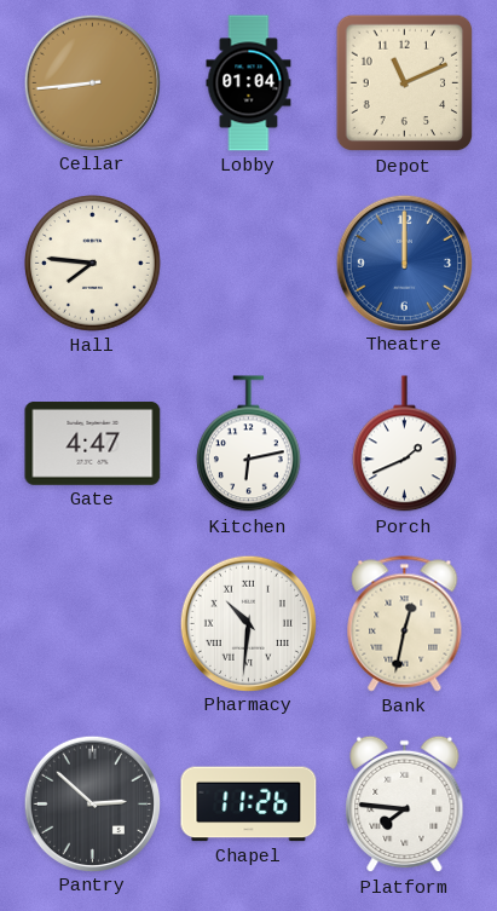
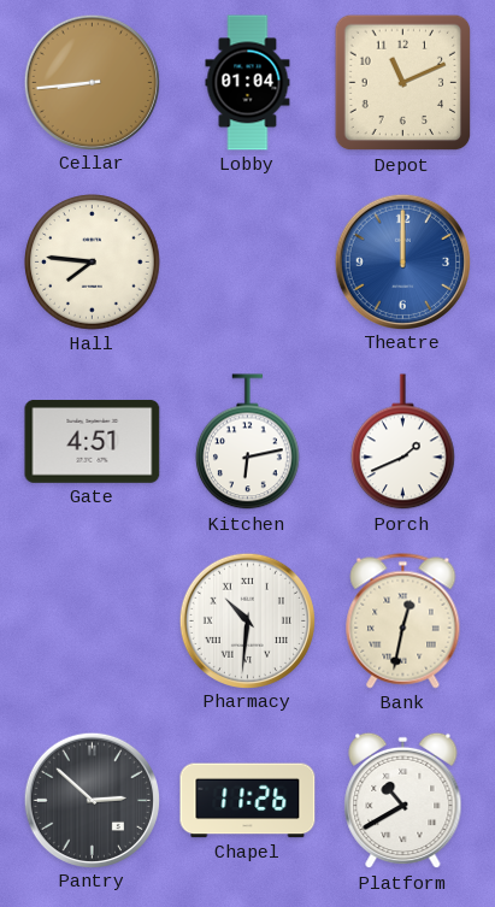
Gate: 4:47 -> 4:51 (93, 442)
Platform: 7:46 -> 10:40 (403, 801)
